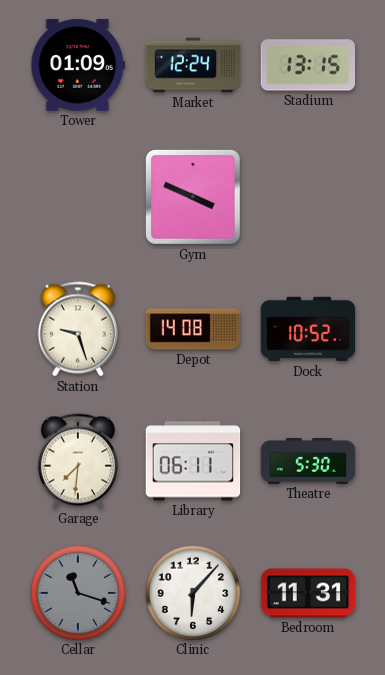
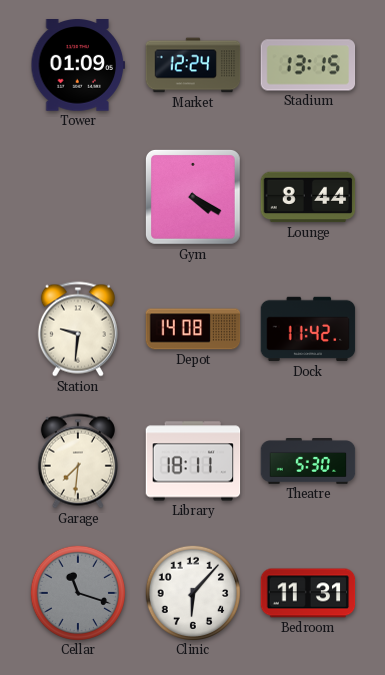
Gym: 3:49 -> 4:20 (193, 197)
Lounge: none -> 8:44 (308, 197)
Station: 9:27 -> 9:31 (78, 329)
Dock: 10:52 -> 11:42 (308, 329)
Library: 06:11 -> 18:11 (193, 461)
